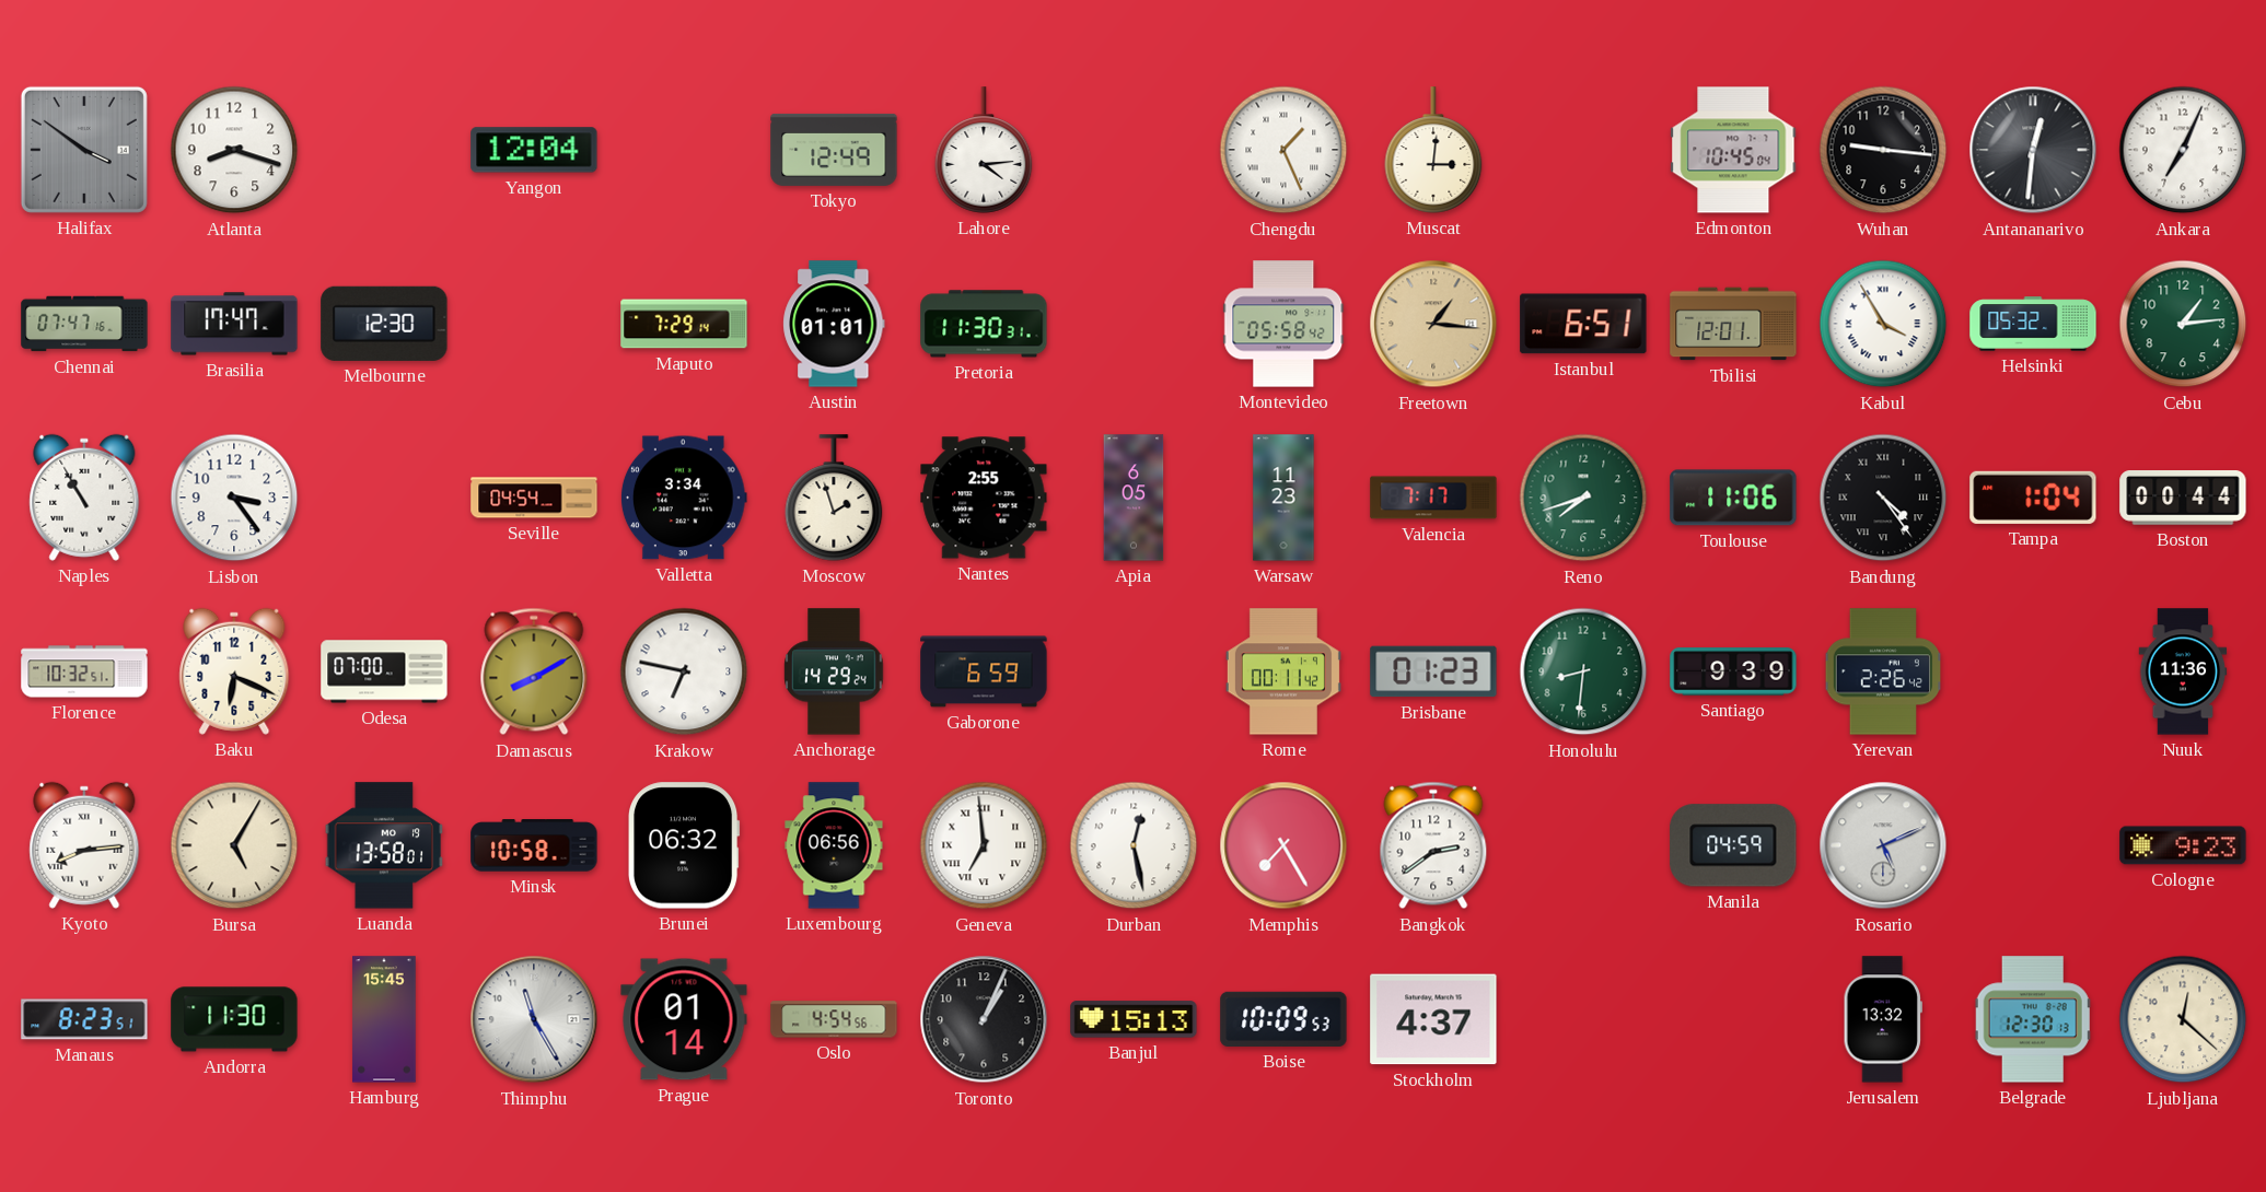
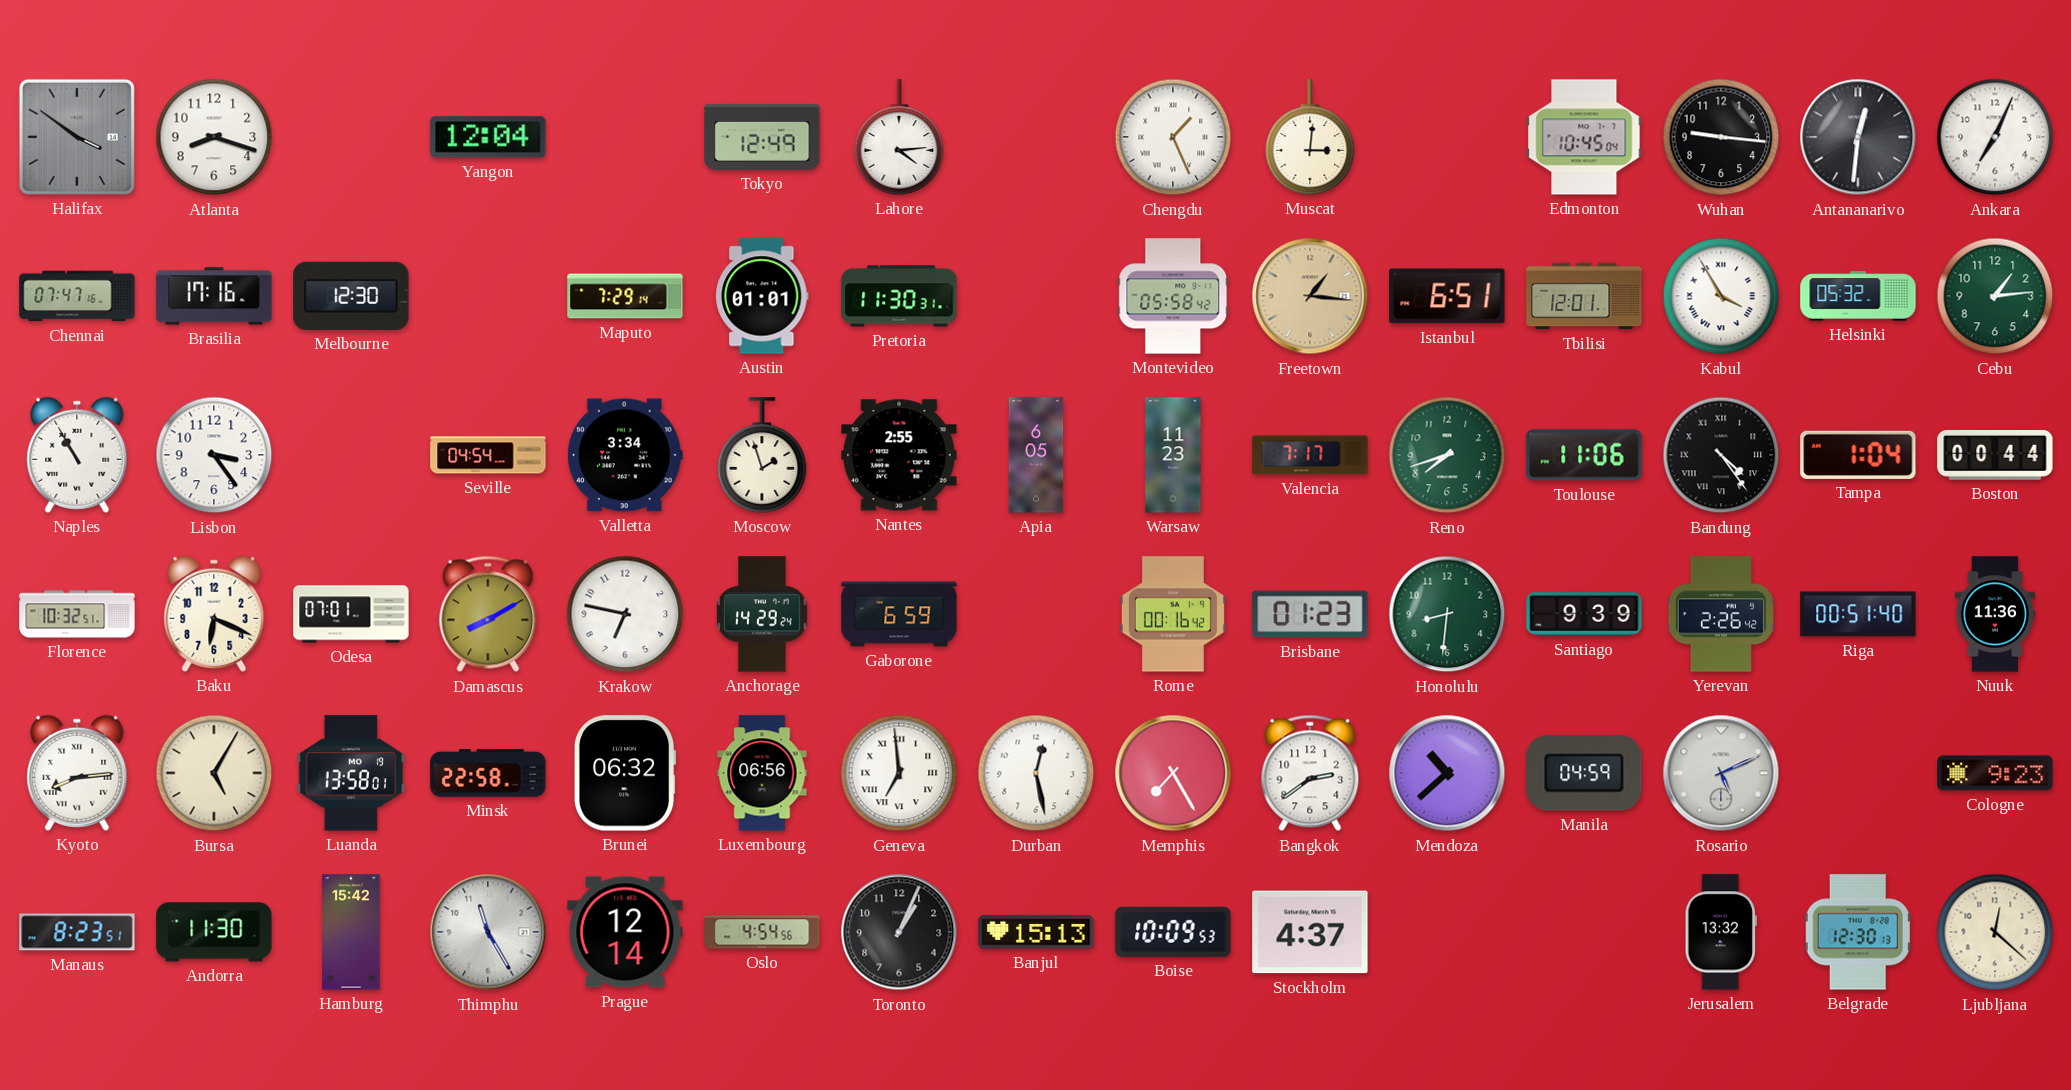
Brasilia: 17:47 -> 17:16 (214, 296)
Odesa: 07:00 -> 07:01 (351, 614)
Rome: 00:11 -> 00:16 (1173, 614)
Riga: none -> 00:51 (1858, 614)
Minsk: 10:58 -> 22:58 (488, 773)
Mendoza: none -> 10:38 (1447, 773)
Hamburg: 15:45 -> 15:42 (351, 932)
Prague: 01:14 -> 12:14 (625, 932)
